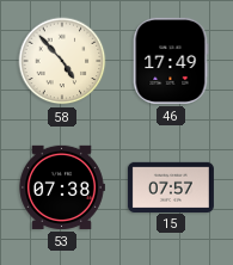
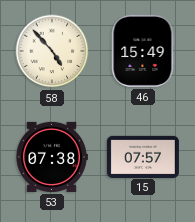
46: 17:49 -> 15:49 (143, 51)
